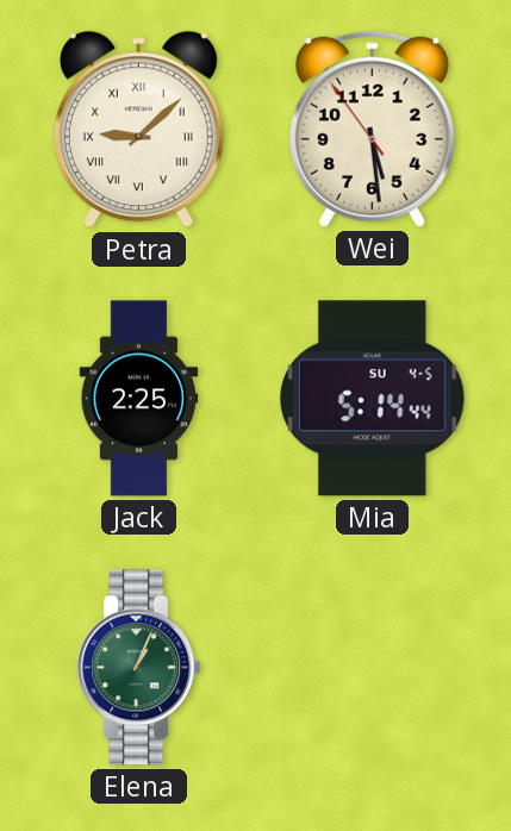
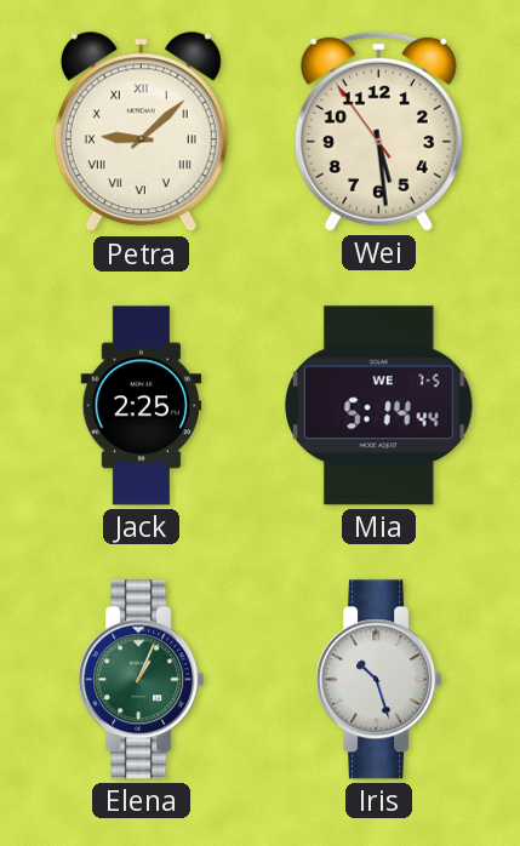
Mia date: SU 4-5 -> WE 7-5 (378, 406)
Iris: none -> 10:27 (379, 680)
